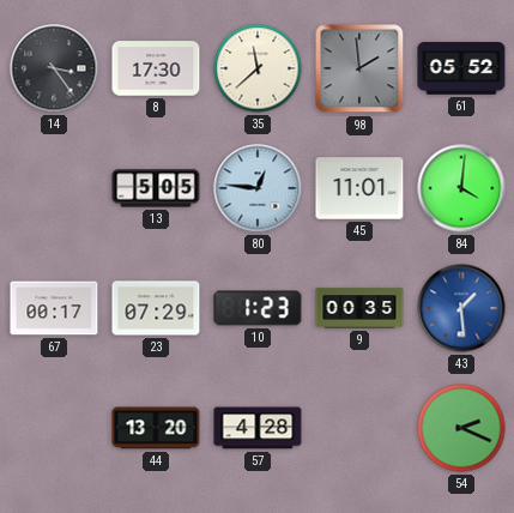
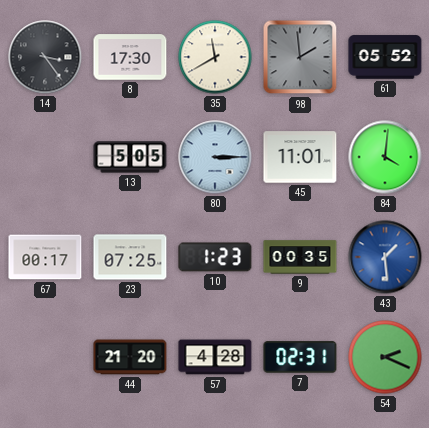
35: 11:38 -> 11:40 (215, 57)
80: 12:46 -> 3:15 (215, 157)
23: 07:29 -> 07:25 (130, 257)
44: 13:20 -> 21:20 (130, 357)
7: none -> 02:31 (300, 357)
